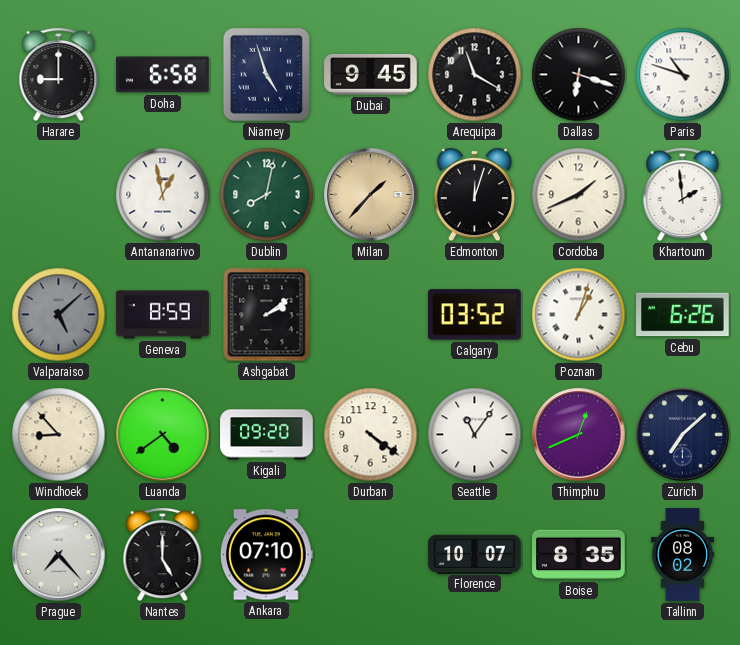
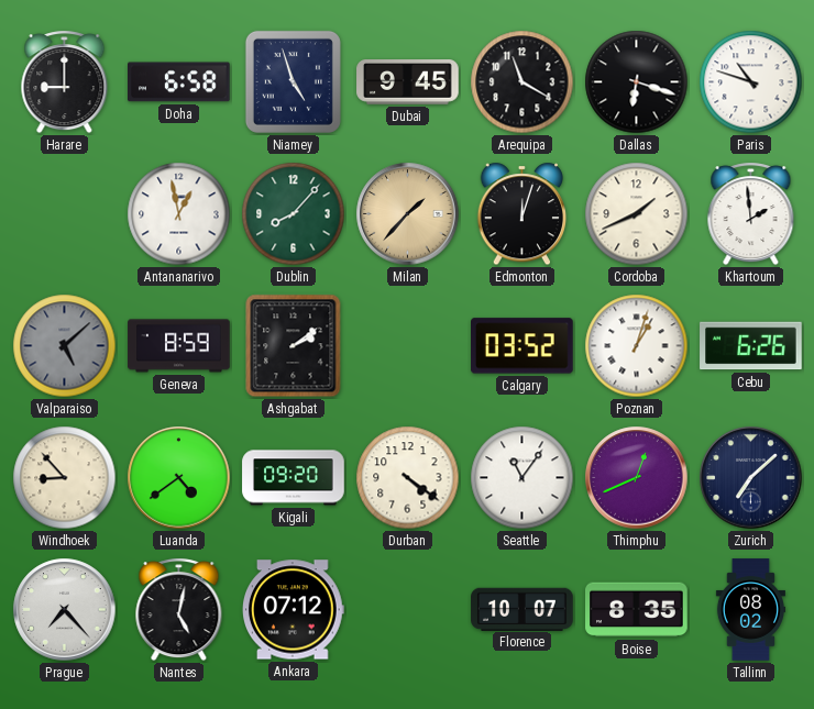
Dublin: 8:02 -> 8:07 (294, 214)
Nantes: 5:00 -> 5:02 (179, 610)
Ankara: 07:10 -> 07:12 (294, 610)
